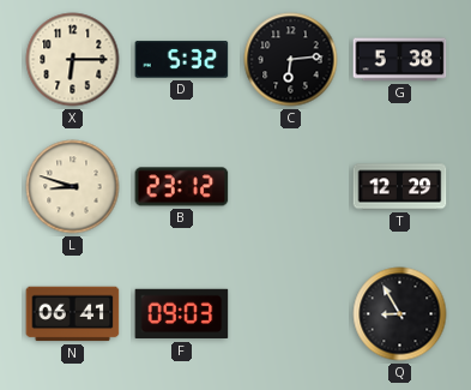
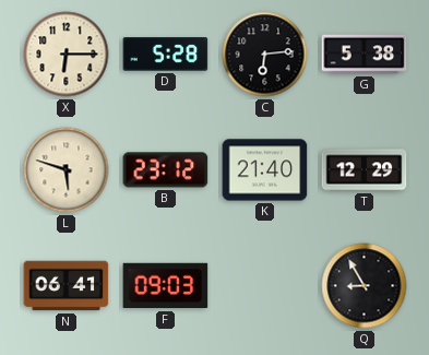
D: 5:32 -> 5:28 (166, 55)
L: 8:48 -> 5:48 (67, 170)
K: none -> 21:40 (265, 170)
